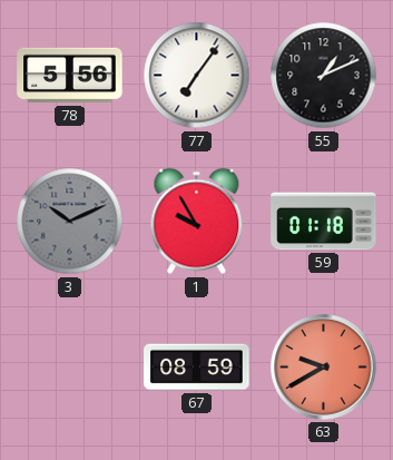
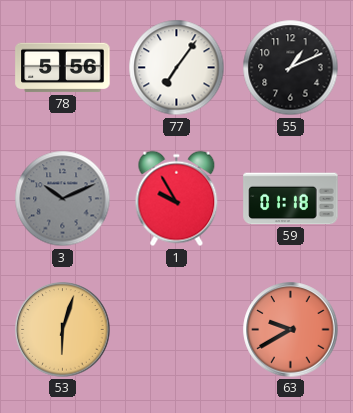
53: none -> 6:03 (63, 330)
67: 08:59 -> none (197, 368)
